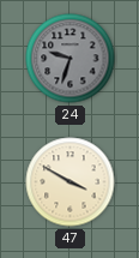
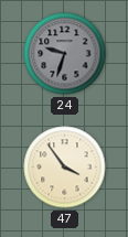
47: 3:50 -> 3:54 (65, 168)
